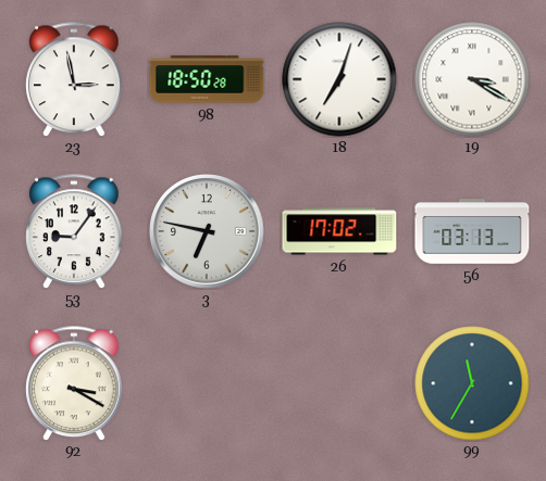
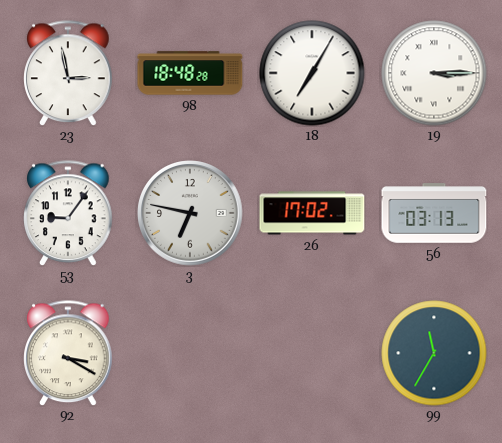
98: 18:50 -> 18:48 (190, 73)
18: 7:03 -> 7:05 (312, 73)
19: 3:20 -> 3:15 (434, 73)
